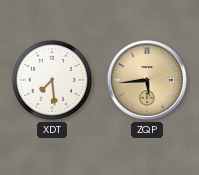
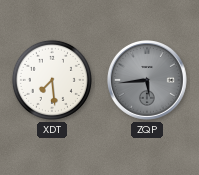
ZQP dial: champagne -> grey (148, 81)
